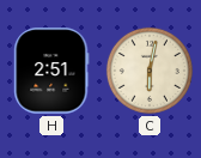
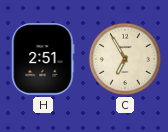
C: 6:02 -> 6:55 (125, 59)
